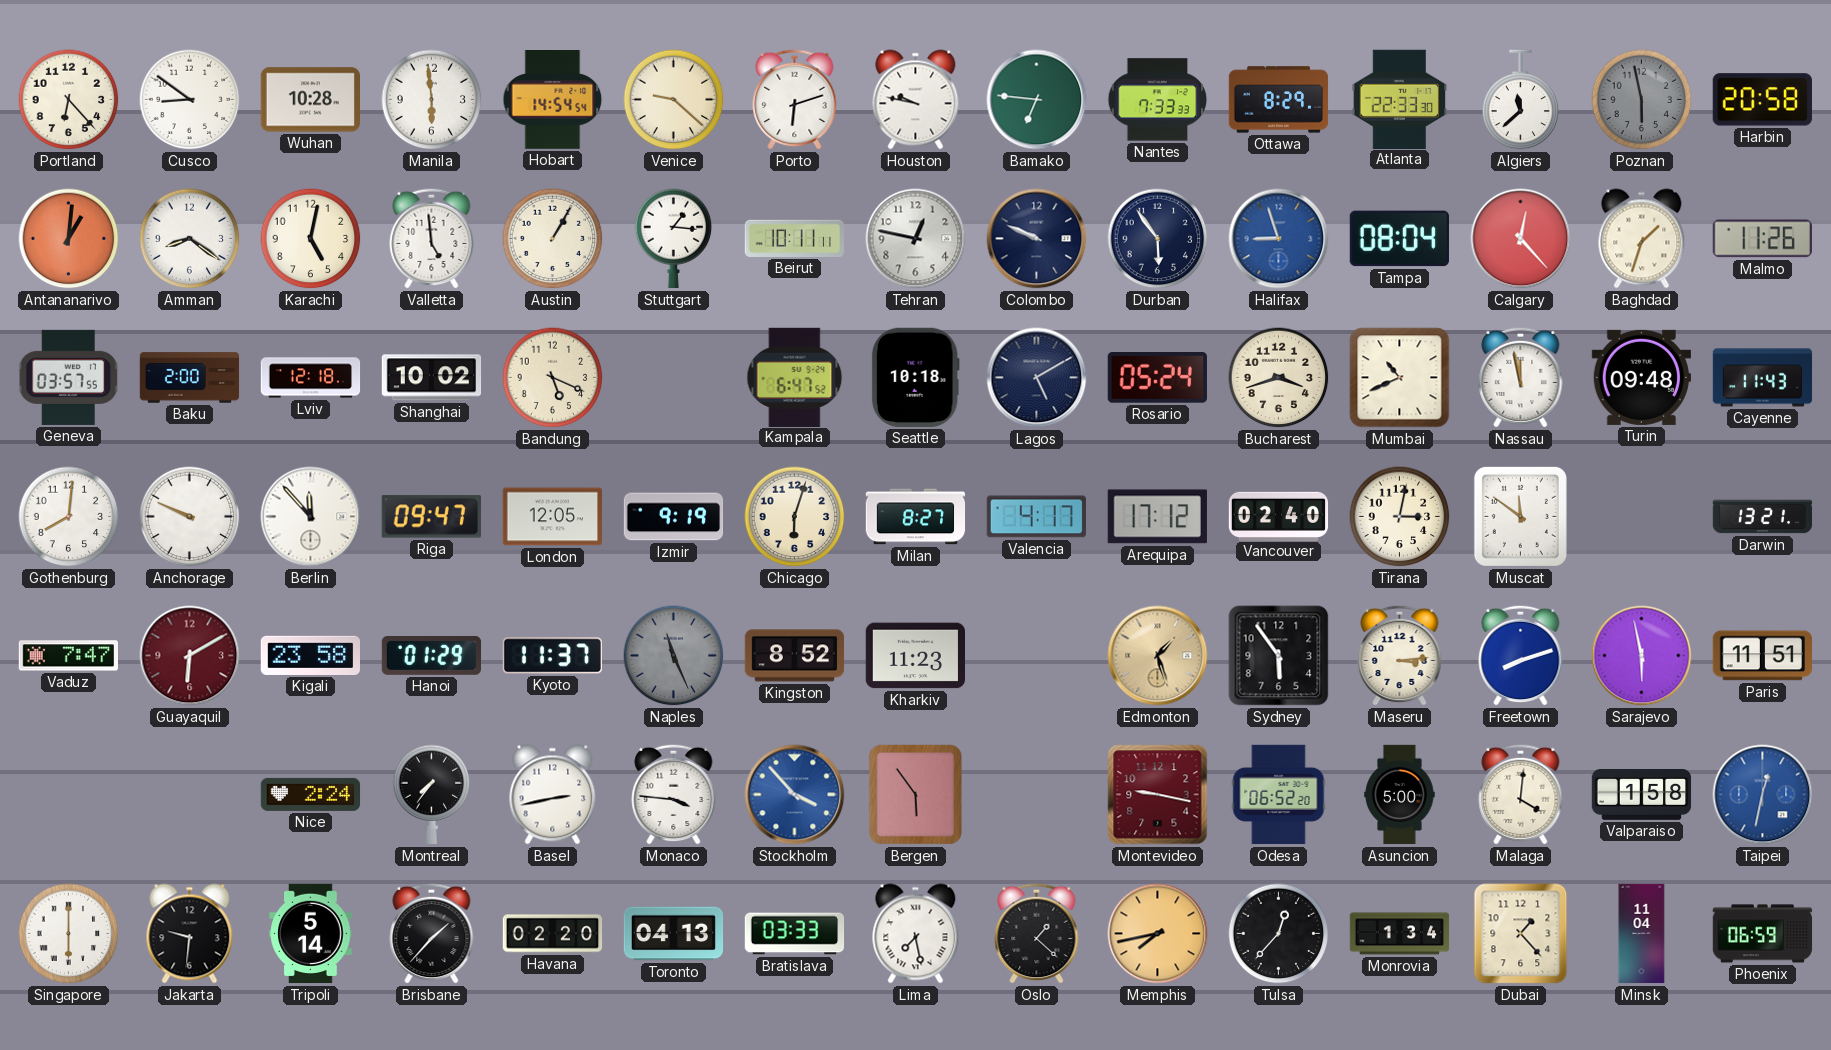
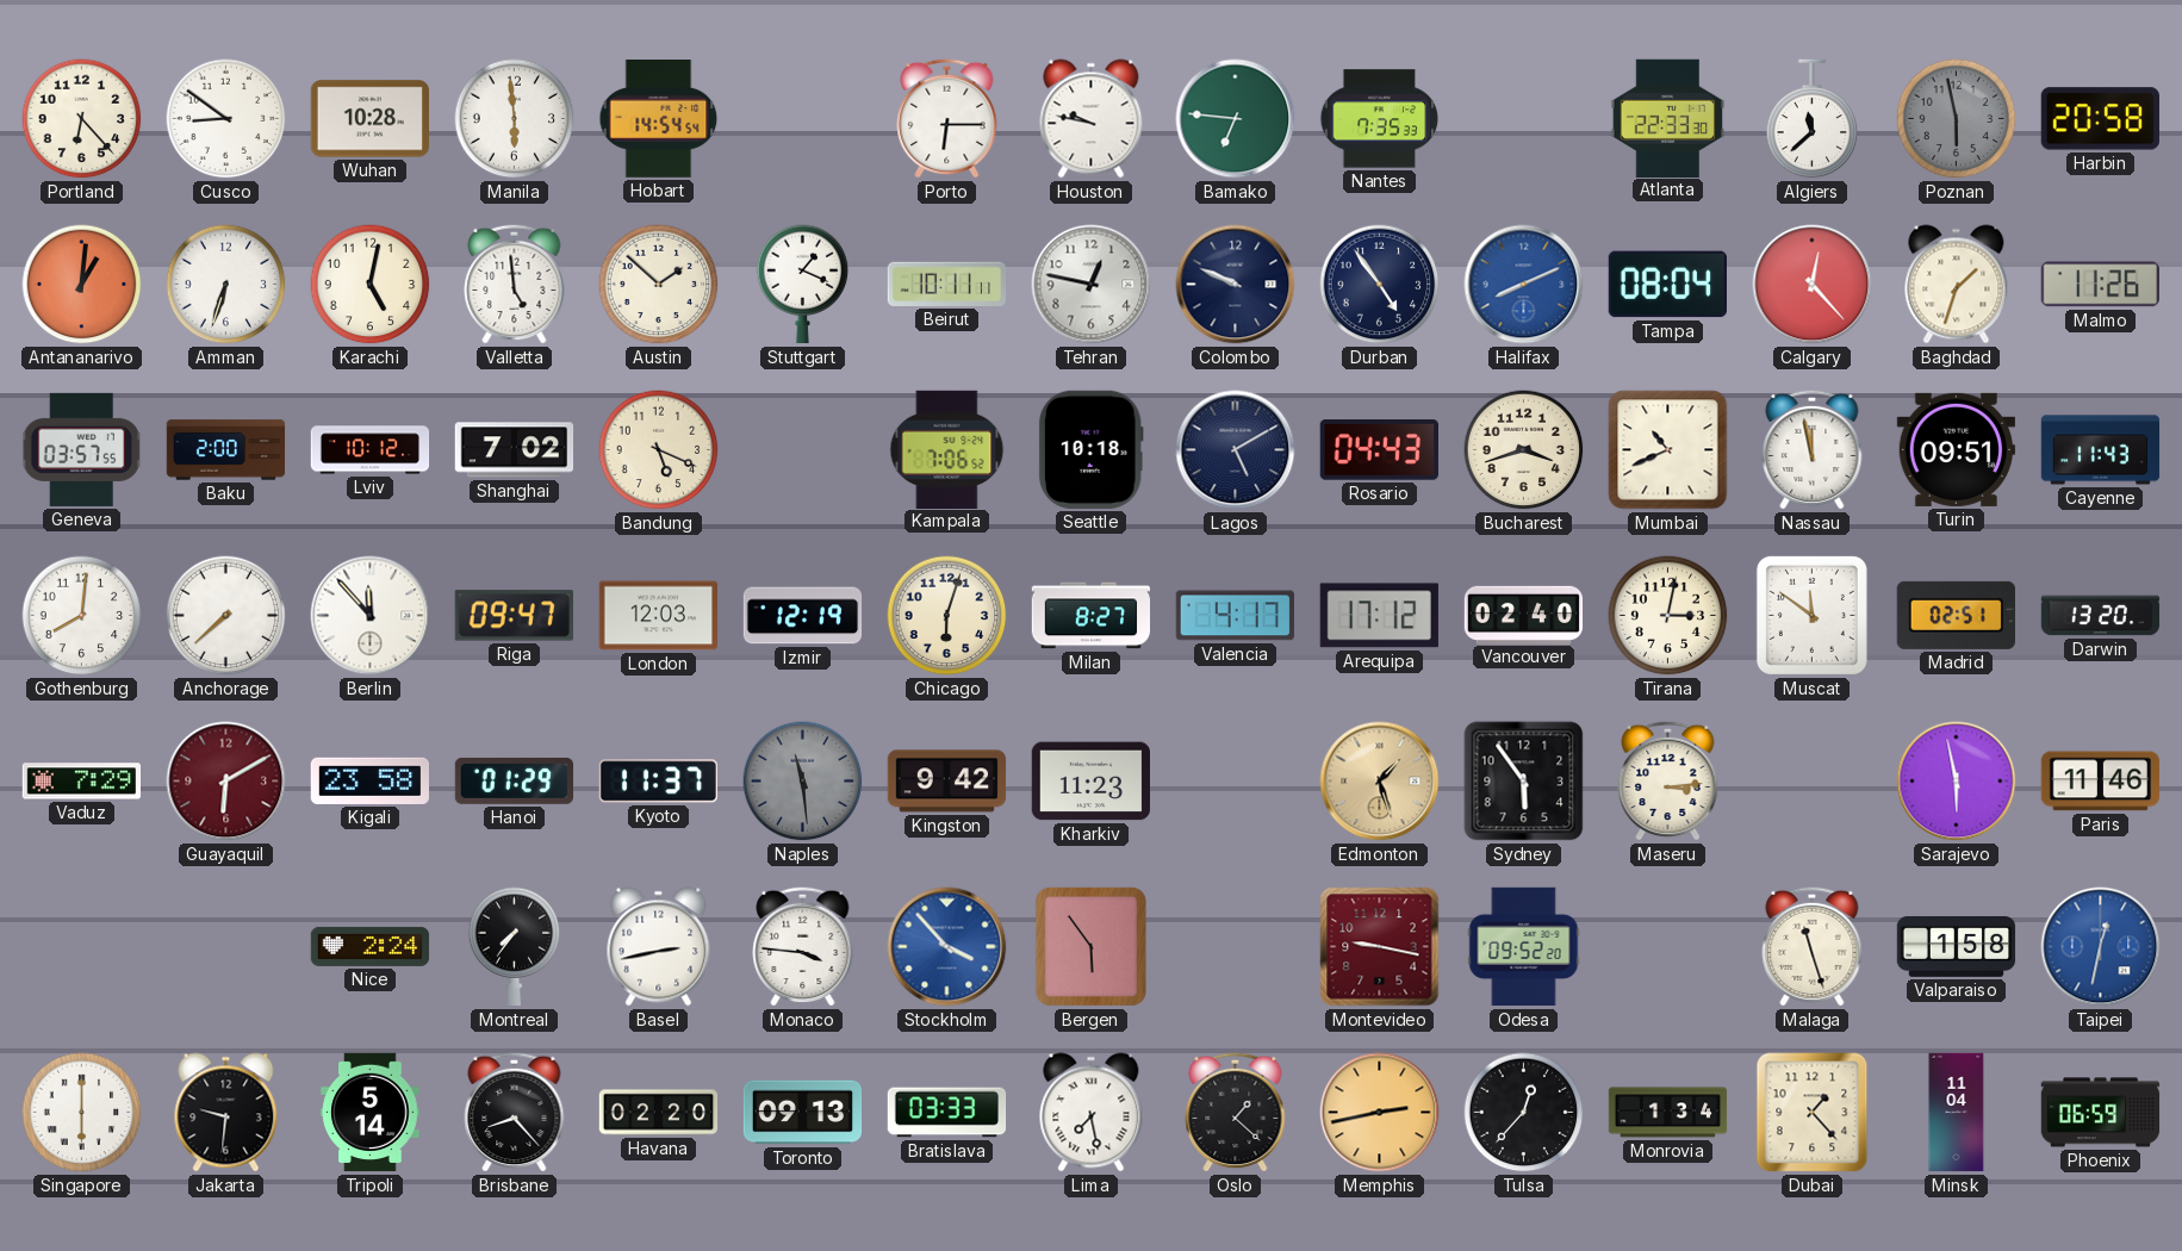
Venice: 9:22 -> none (674, 100)
Porto: 6:12 -> 6:15 (947, 118)
Nantes: 7:33 -> 7:35 (1380, 119)
Ottawa: 8:29 -> none (1279, 100)
Amman: 8:21 -> 6:33 (226, 285)
Austin: 1:05 -> 1:52 (659, 285)
Stuttgart: 1:16 -> 1:19 (803, 285)
Durban: 5:54 -> 4:54 (1380, 285)
Halifax: 8:57 -> 8:11 (1524, 285)
Lviv: 12:18 -> 10:12 (371, 450)
Shanghai: 10:02 -> 7:02 (515, 450)
Kampala: 6:47 -> 7:06 (947, 449)
Rosario: 05:24 -> 04:43 (1379, 450)
Turin: 09:48 -> 09:51 (1956, 449)
Anchorage: 9:49 -> 7:38 (226, 616)
London: 12:05 -> 12:03 (658, 616)
Izmir: 9:19 -> 12:19 (803, 616)
Madrid: none -> 02:51 (1956, 615)
Darwin: 13:21 -> 13:20 (2101, 616)
Vaduz: 7:47 -> 7:29 (81, 782)
Naples: 11:26 -> 11:29 (803, 782)
Kingston: 8:52 -> 9:42 (947, 782)
Freetown: 8:12 -> none (1521, 655)
Paris: 11:51 -> 11:46 (2100, 782)
Odesa: 06:52 -> 09:52 (1524, 947)
Asuncion: 5:00 -> none (1400, 795)
Malaga: 4:01 -> 11:27 (1813, 946)
Brisbane: 1:37 -> 8:23 (515, 1112)
Toronto: 04:13 -> 09:13 (803, 1113)
Memphis: 7:43 -> 2:43 (1380, 1113)
